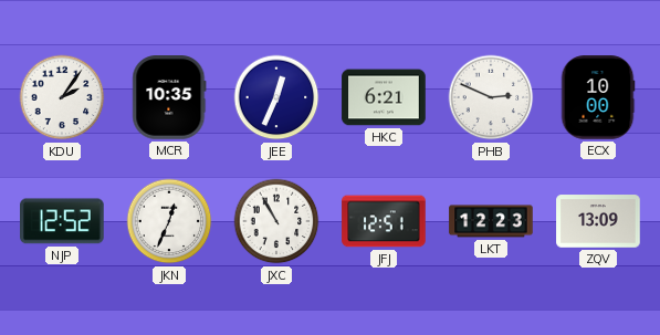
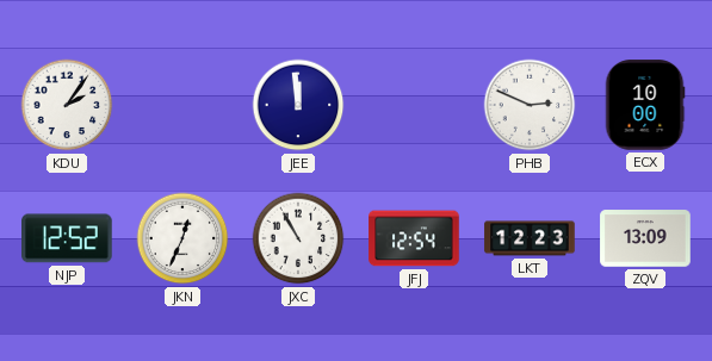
MCR: 10:35 -> none (169, 97)
JEE: 12:34 -> 11:59 (298, 105)
HKC: 6:21 -> none (384, 97)
JFJ: 12:51 -> 12:54 (414, 238)
